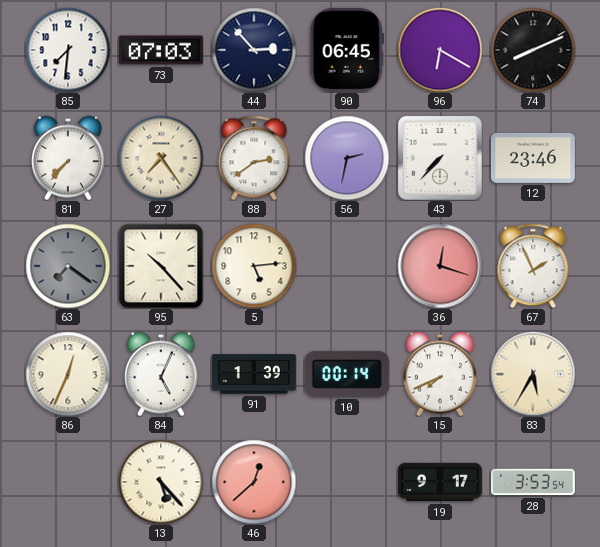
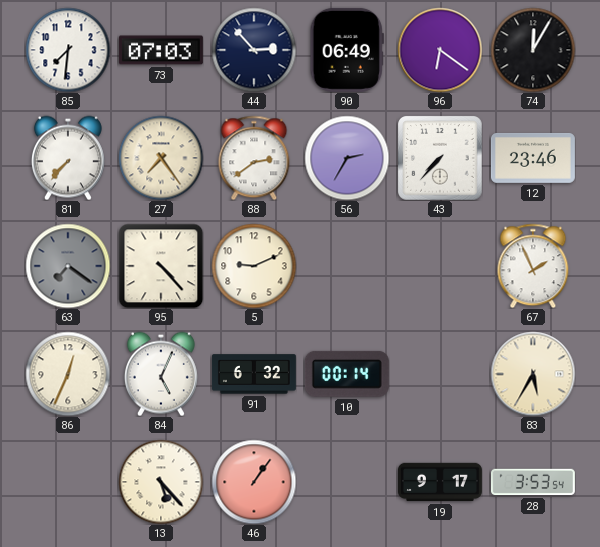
90: 06:45 -> 06:49 (347, 50)
96: 6:20 -> 6:21 (440, 50)
74: 8:11 -> 12:05 (533, 50)
56: 2:32 -> 2:35 (347, 158)
95: 10:23 -> 4:23 (161, 266)
5: 5:14 -> 9:11 (254, 266)
36: 12:18 -> none (440, 266)
91: 1:39 -> 6:32 (254, 374)
15: 7:41 -> none (440, 374)
46: 12:38 -> 1:06 (254, 482)
